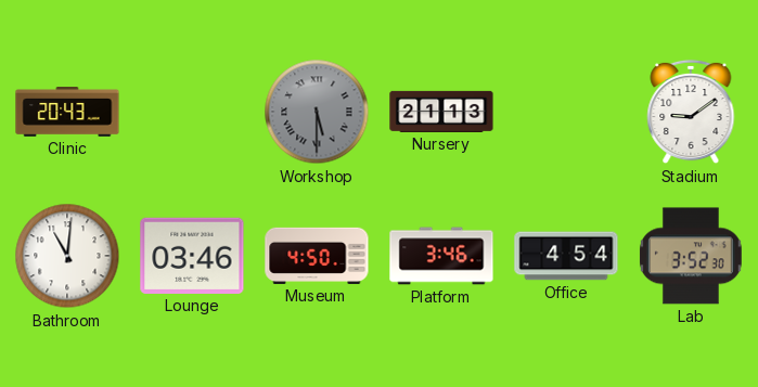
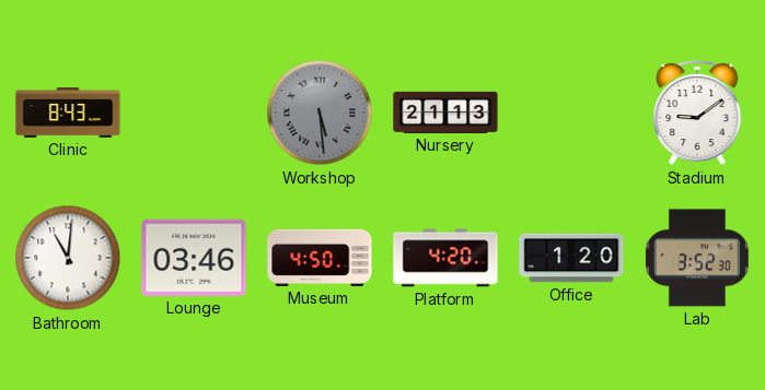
Clinic: 20:43 -> 8:43 (68, 113)
Workshop: 5:30 -> 5:29 (320, 113)
Platform: 3:46 -> 4:20 (445, 258)
Office: 4:54 -> 1:20 (571, 258)
